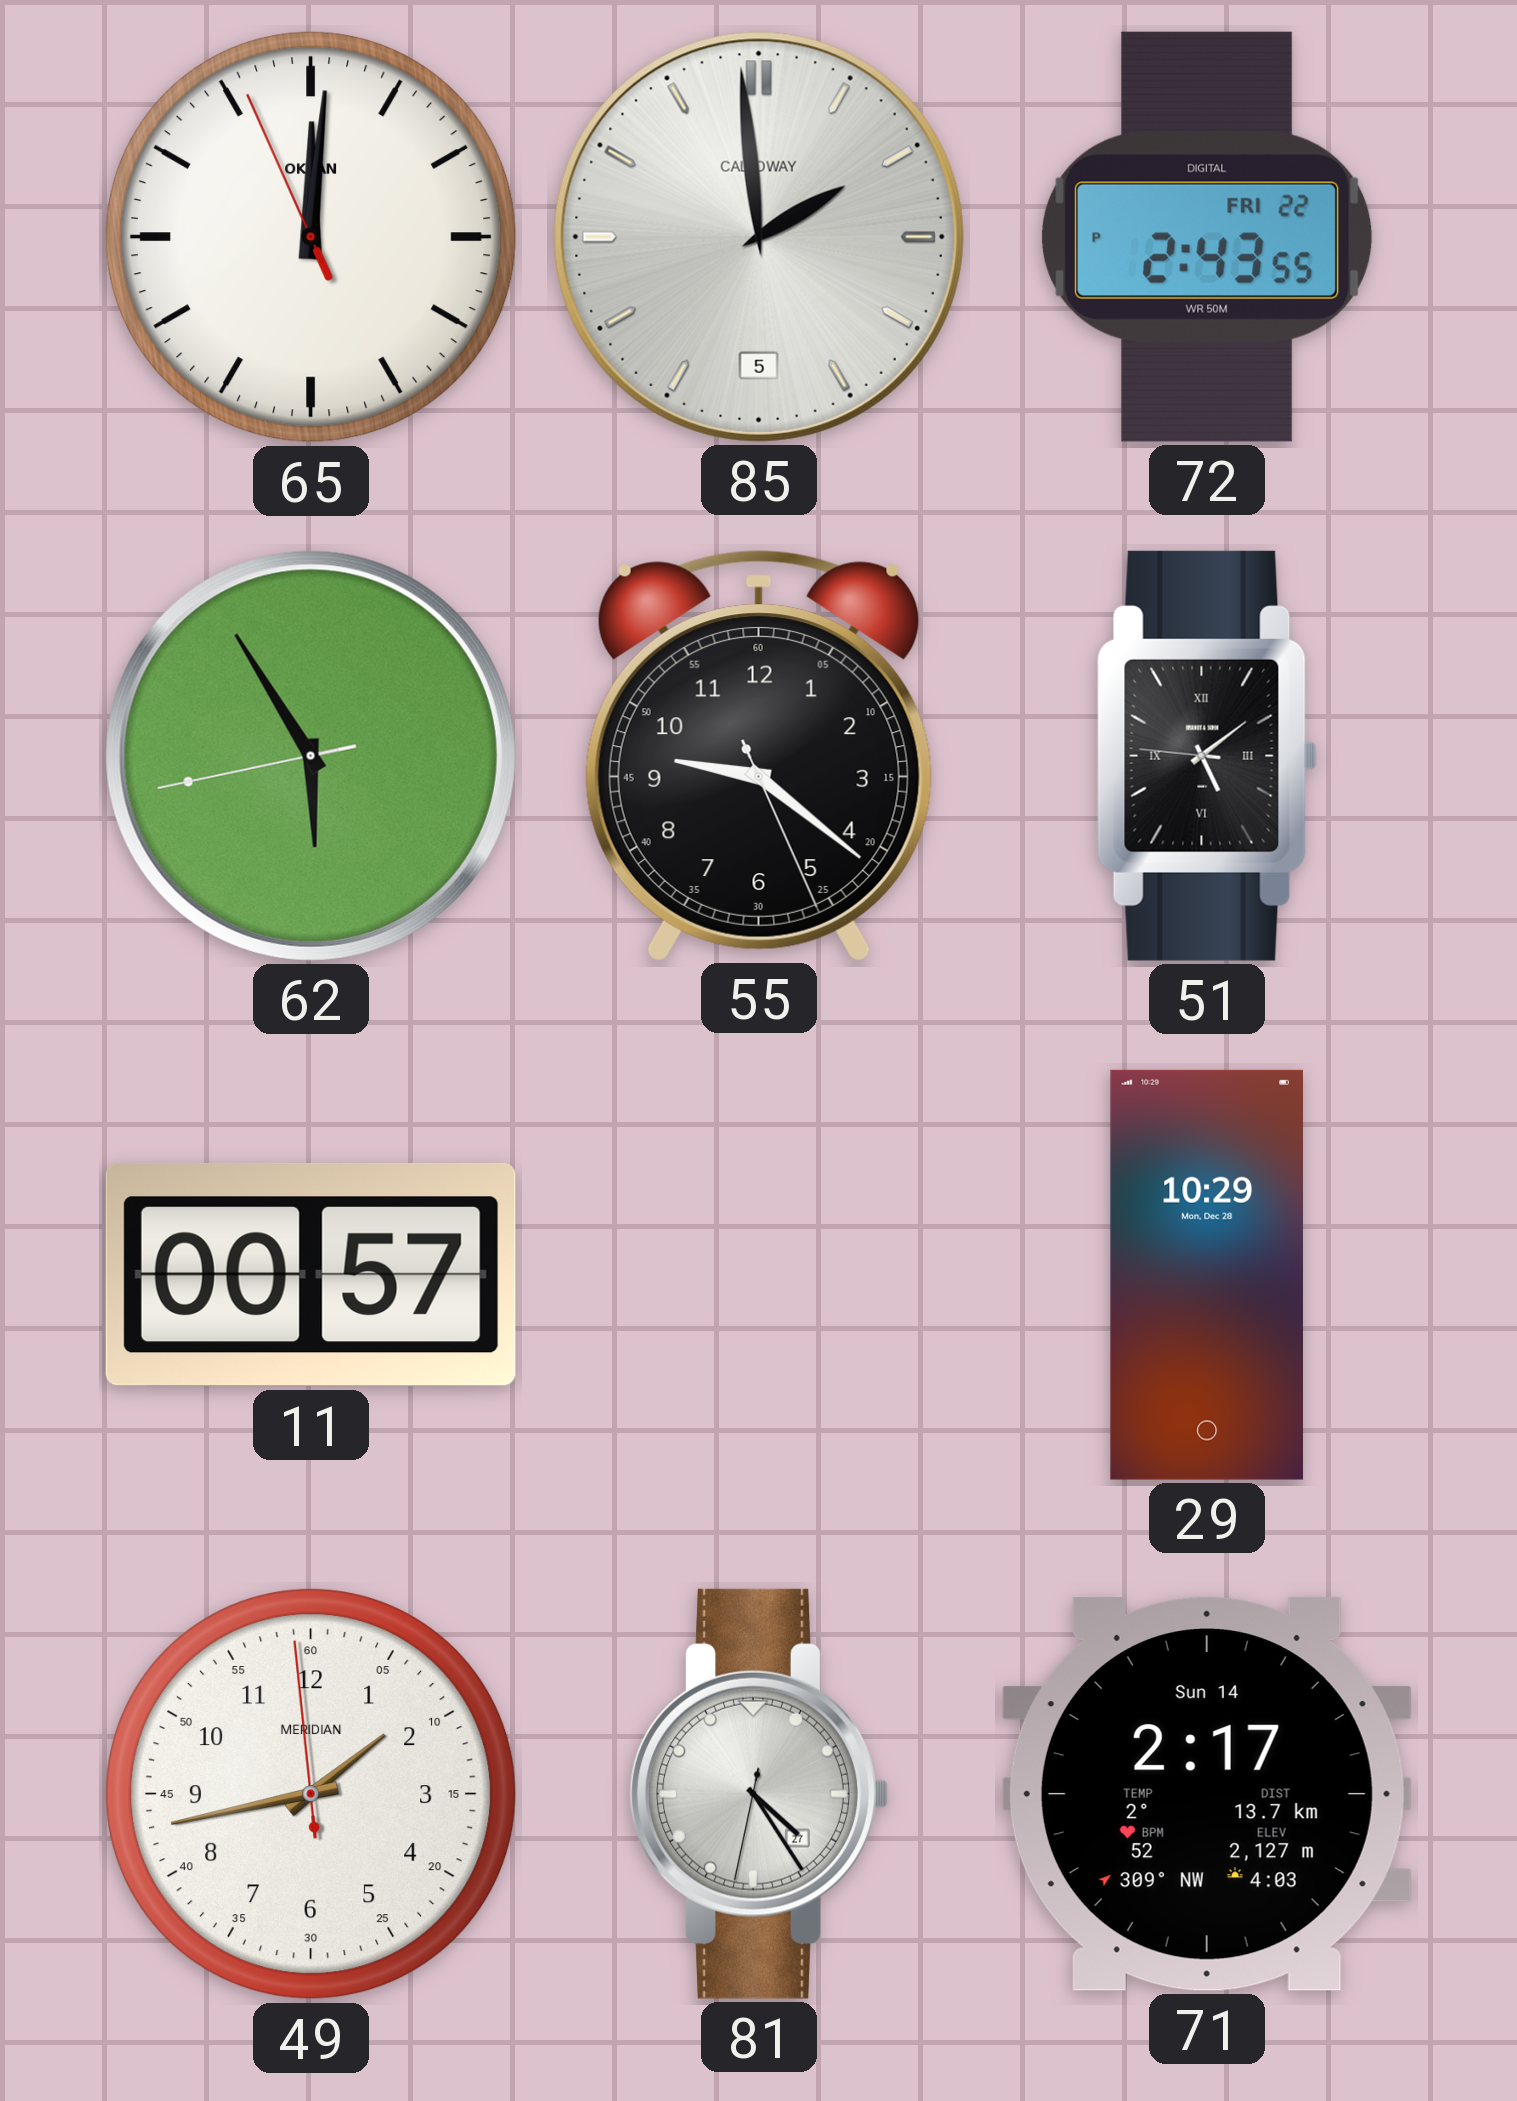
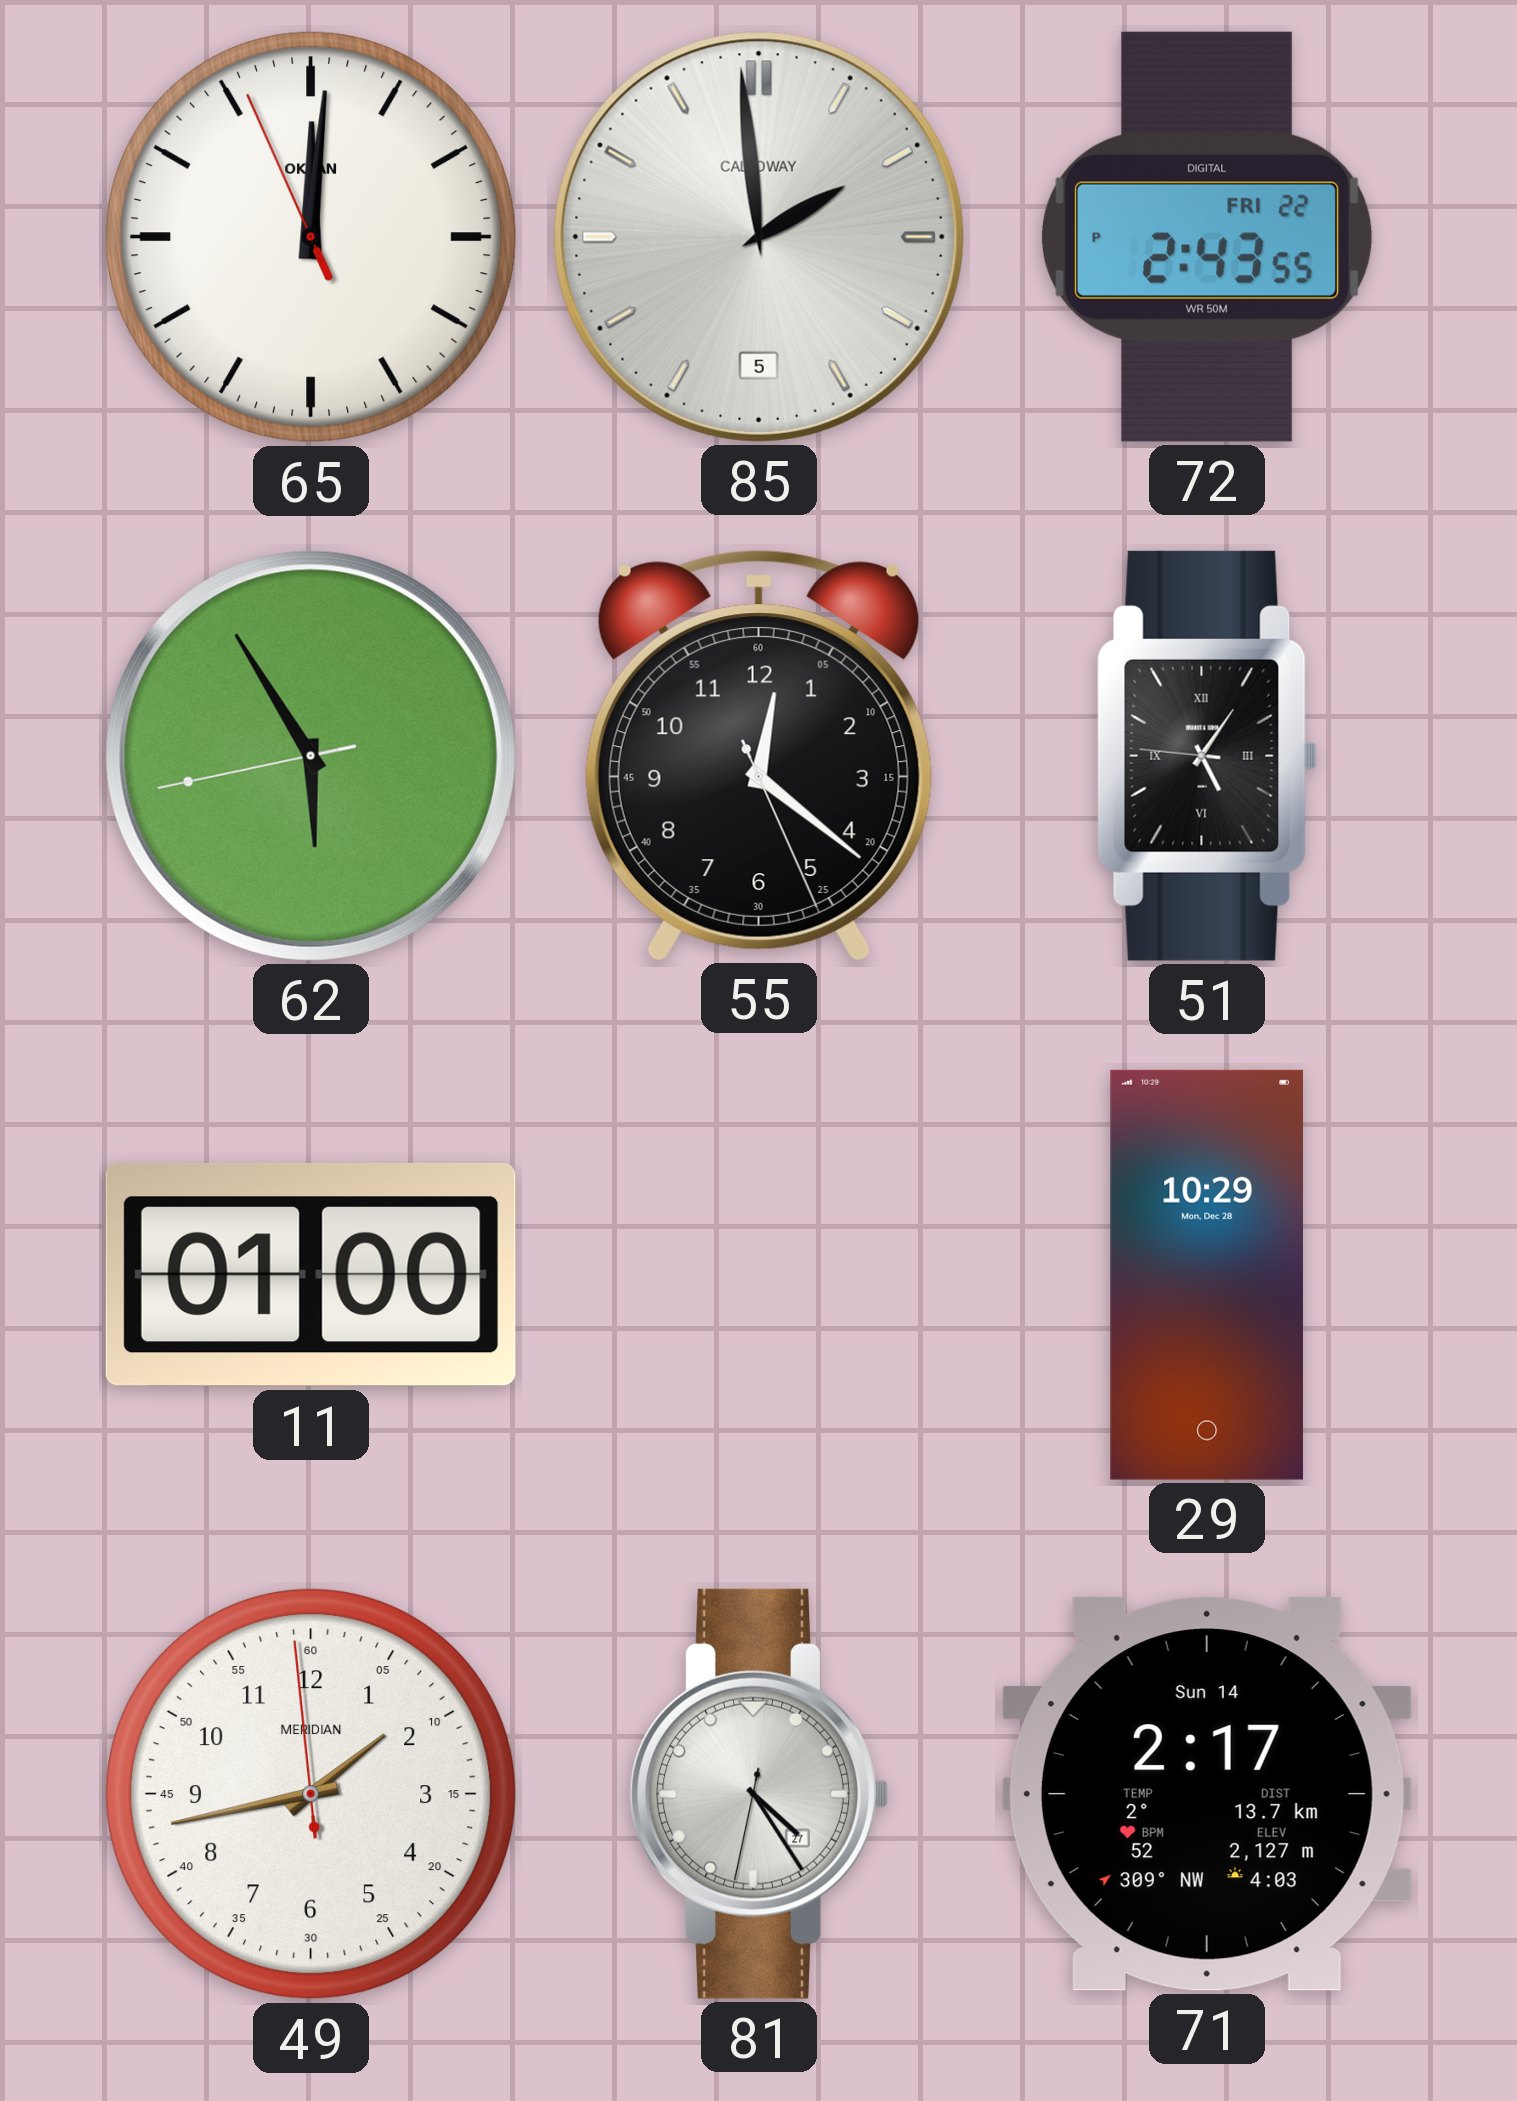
55: 9:21 -> 12:21 (759, 755)
51: 5:08 -> 5:05 (1207, 756)
11: 00:57 -> 01:00 (311, 1275)
